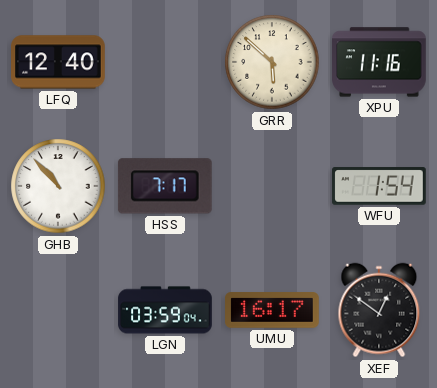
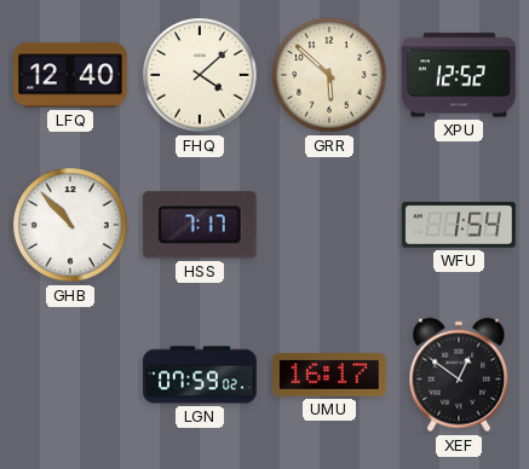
FHQ: none -> 4:08 (200, 75)
XPU: 11:16 -> 12:52 (459, 75)
LGN: 03:59 -> 07:59 (200, 375)
